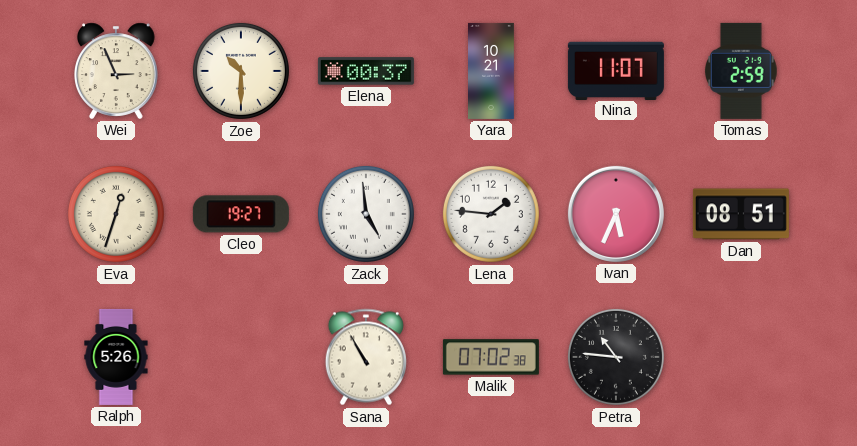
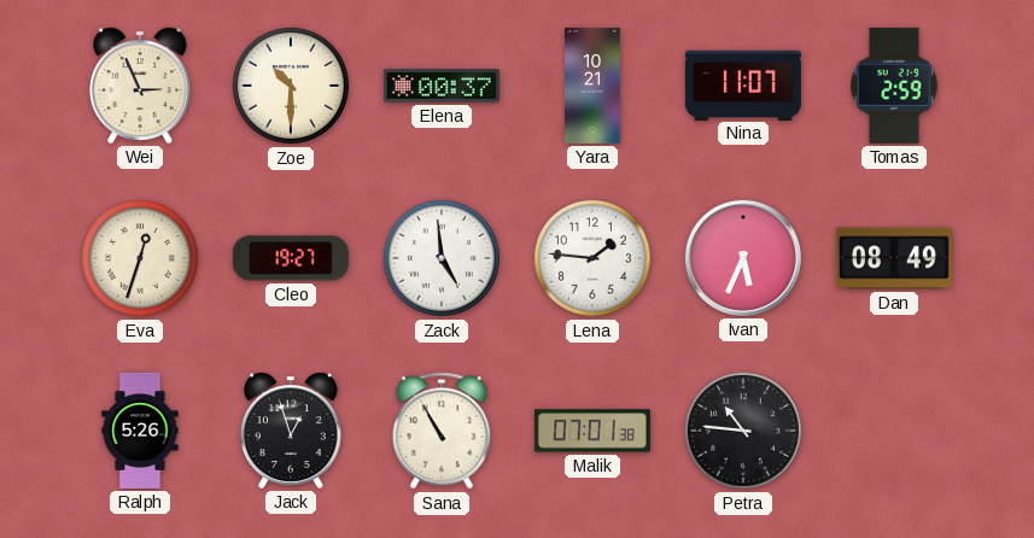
Dan: 08:51 -> 08:49 (894, 258)
Jack: none -> 12:57 (292, 431)
Malik: 07:02 -> 07:01 (592, 431)
